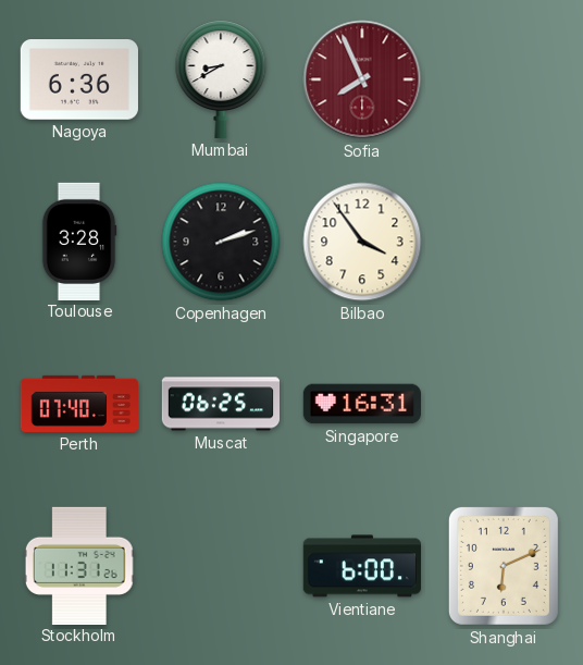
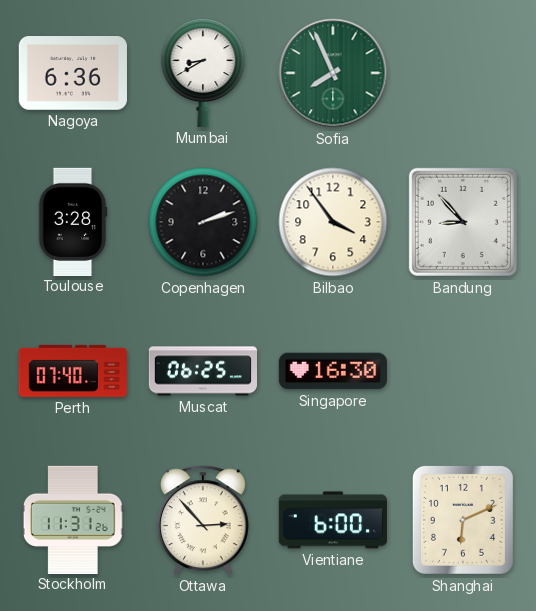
Sofia dial: burgundy -> green (333, 73)
Bandung: none -> 8:53 (463, 222)
Singapore: 16:31 -> 16:30 (333, 371)
Ottawa: none -> 2:53 (203, 520)
